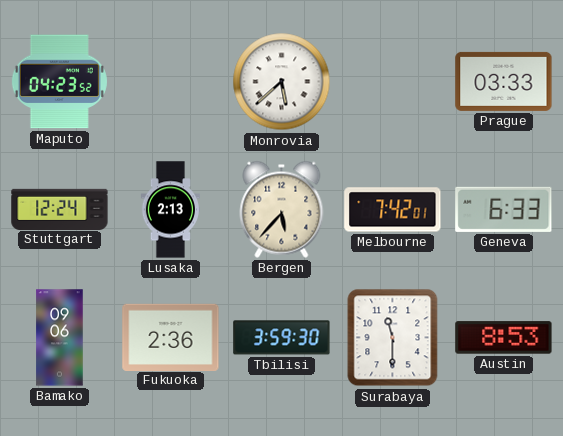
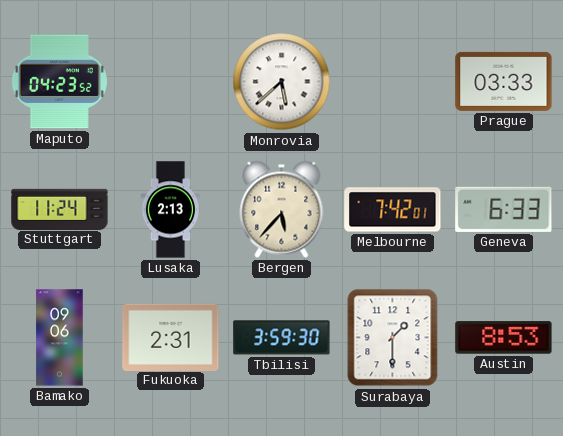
Stuttgart: 12:24 -> 11:24 (60, 209)
Fukuoka: 2:36 -> 2:31 (171, 337)
Surabaya: 11:30 -> 1:30 (393, 338)
